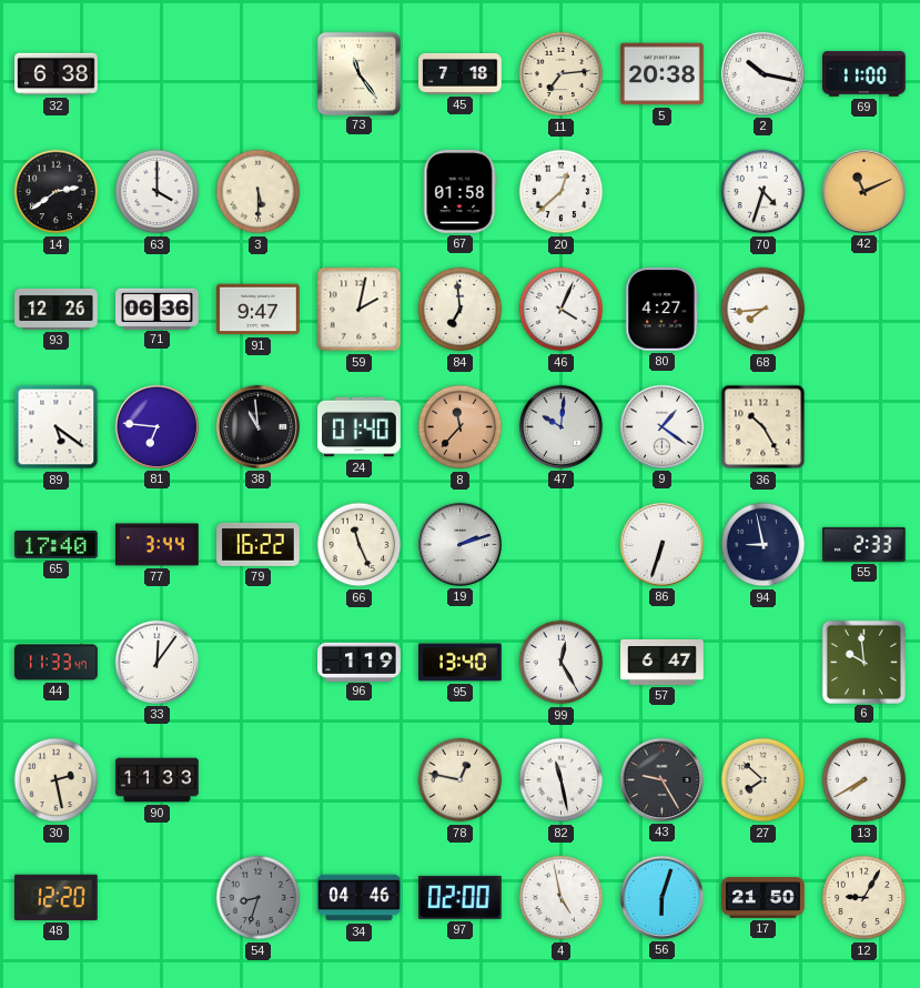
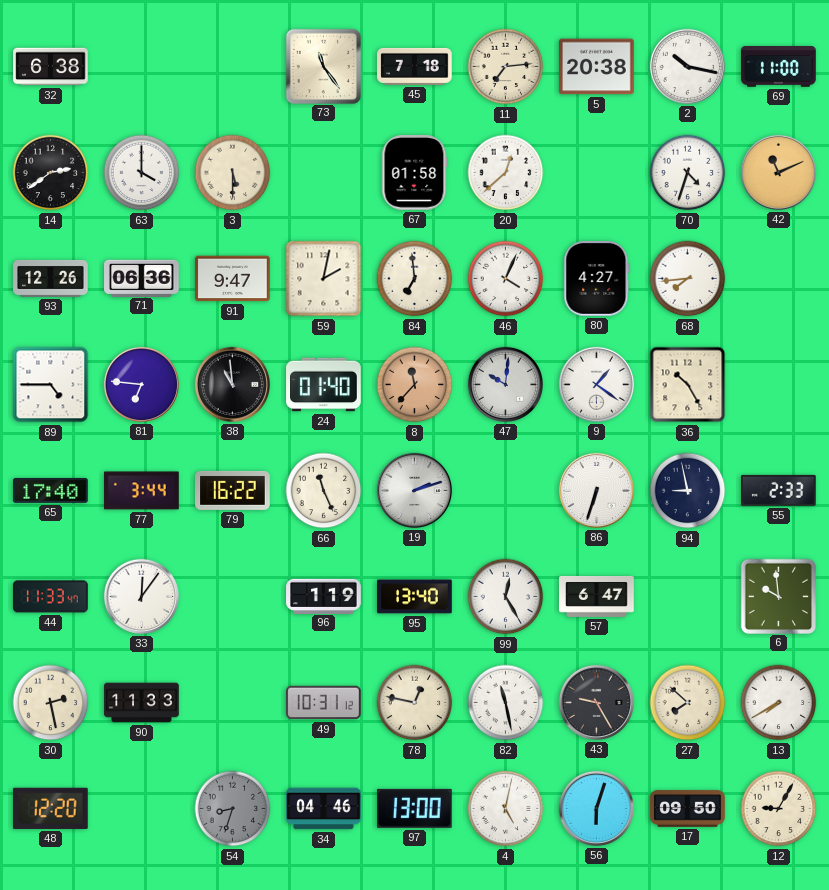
89: 5:21 -> 4:45 (51, 385)
49: none -> 10:31 (324, 703)
97: 02:00 -> 13:00 (415, 808)
4: 4:58 -> 5:02 (506, 809)
17: 21:50 -> 09:50 (688, 809)
